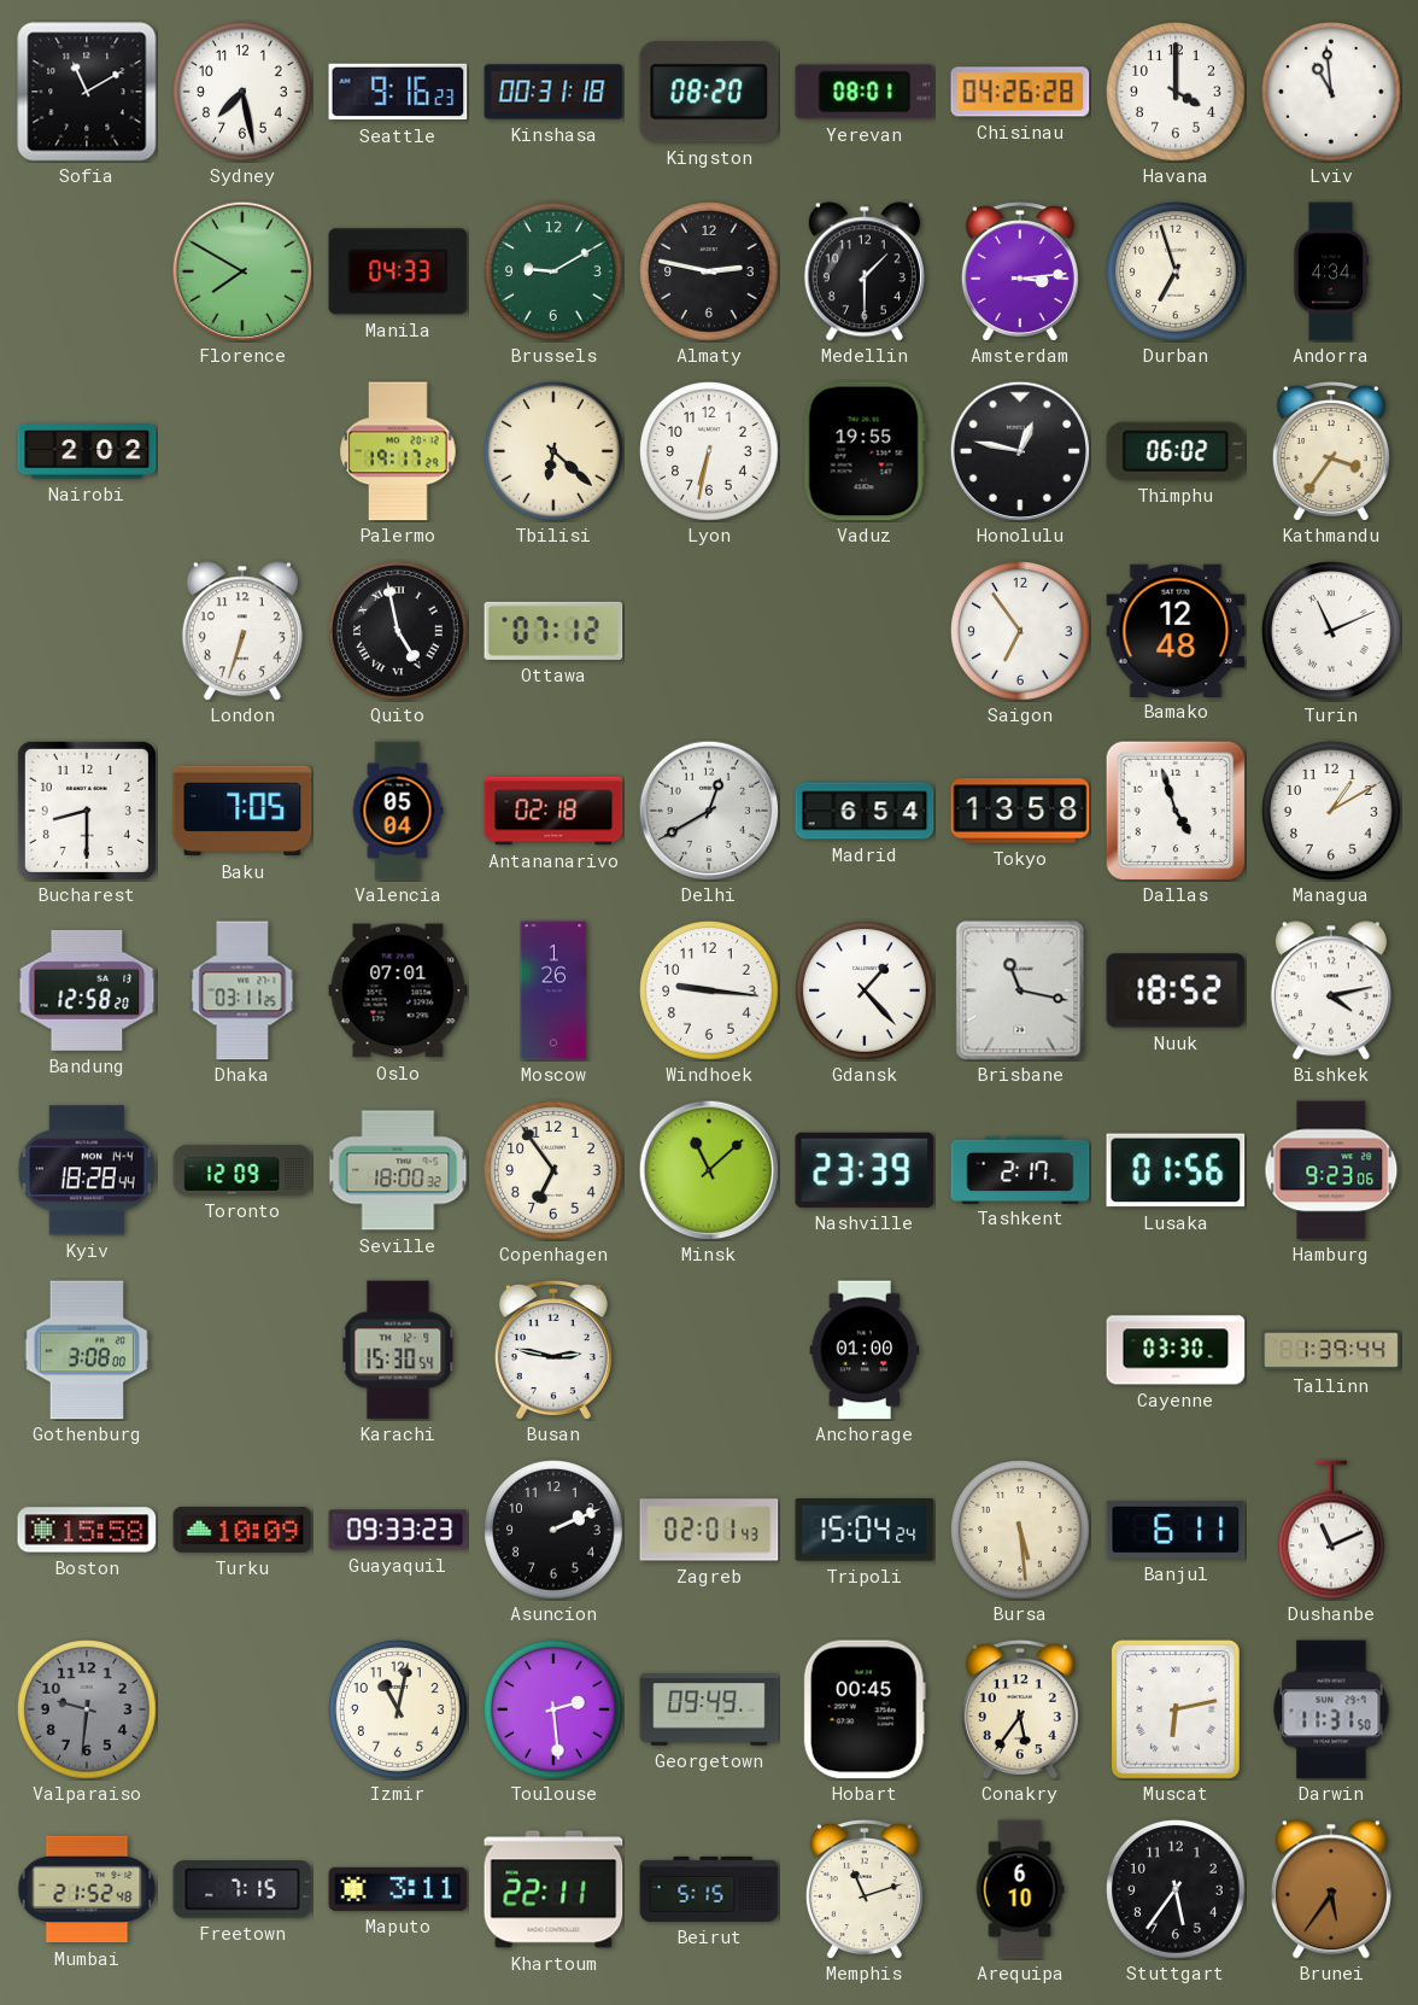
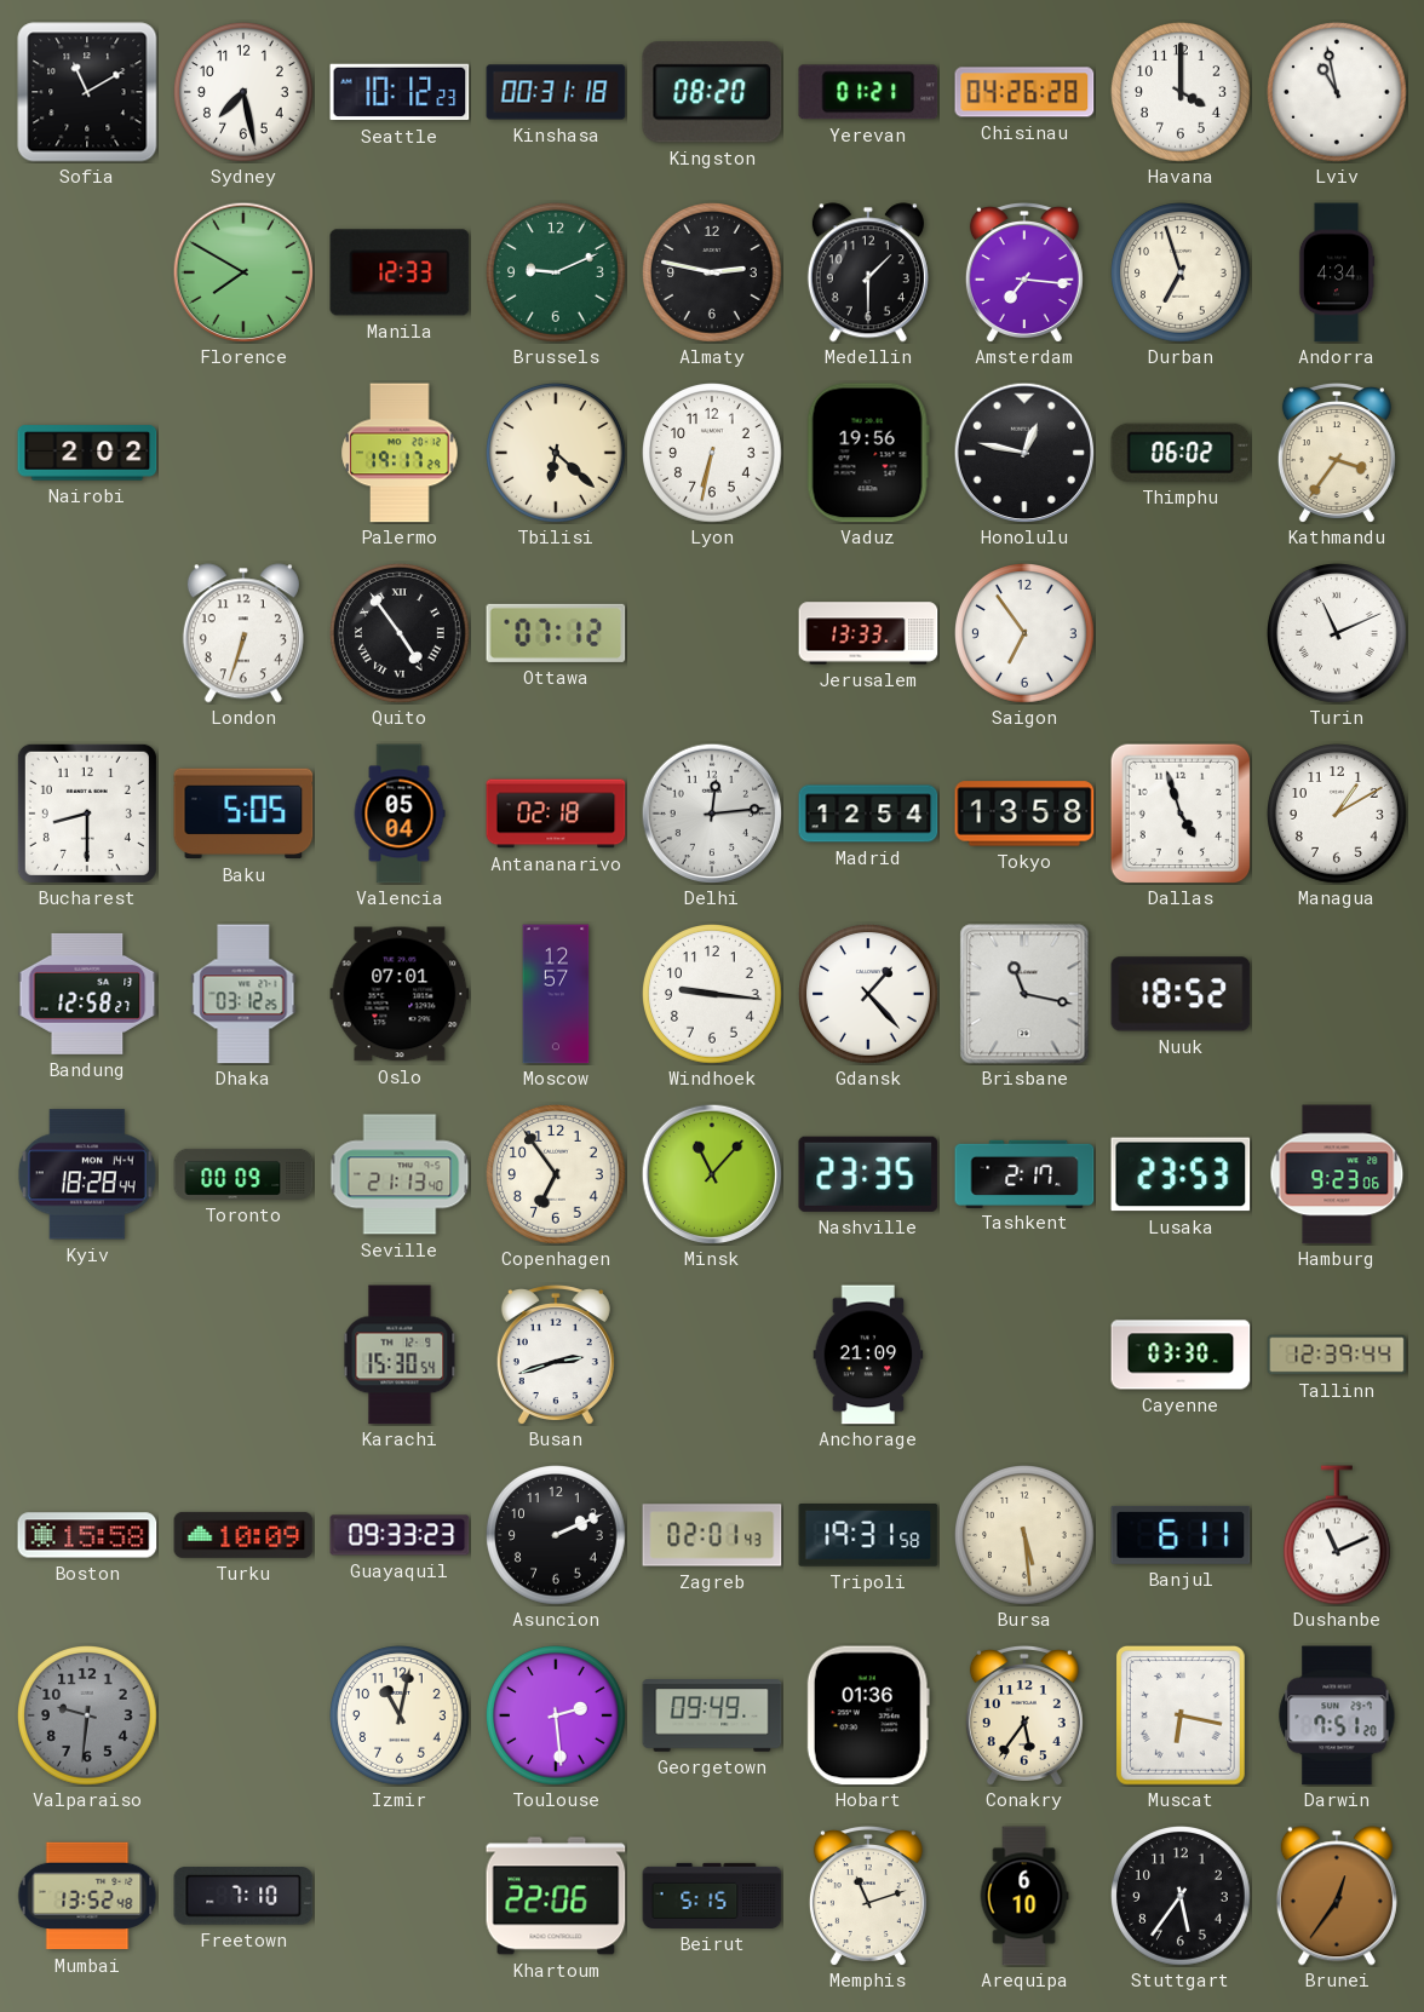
Seattle: 9:16 -> 10:12 (400, 92)
Yerevan: 08:01 -> 01:21 (868, 92)
Lviv: 10:59 -> 10:58 (1338, 93)
Manila: 04:33 -> 12:33 (400, 272)
Brussels: 9:10 -> 9:11 (557, 274)
Amsterdam: 3:14 -> 7:16 (1024, 272)
Vaduz: 19:55 -> 19:56 (868, 453)
Quito: 4:58 -> 4:54 (401, 634)
Jerusalem: none -> 13:33 (868, 633)
Bamako: 12:48 -> none (1176, 630)
Baku: 7:05 -> 5:05 (243, 814)
Delhi: 12:40 -> 12:14 (712, 814)
Madrid: 6:54 -> 12:54 (868, 814)
Bandung: 12:58:20 -> 12:58:27 (87, 994)
Dhaka: 03:11 -> 03:12 (243, 994)
Moscow: 1:26 -> 12:57 (556, 994)
Bishkek: 4:13 -> none (1331, 990)
Toronto: 12:09 -> 00:09 (243, 1174)
Seville: 18:00 -> 21:13 (400, 1174)
Minsk: 11:08 -> 11:07 (712, 1174)
Nashville: 23:39 -> 23:35 (868, 1174)
Lusaka: 01:56 -> 23:53 (1181, 1174)
Gothenburg: 3:08 -> none (87, 1350)
Busan: 2:47 -> 2:42 (556, 1355)
Anchorage: 01:00 -> 21:09 (868, 1355)
Tallinn: 1:39 -> 12:39 (1337, 1355)
Tripoli: 15:04 -> 19:31 (868, 1536)
Hobart: 00:45 -> 01:36 (868, 1715)
Muscat: 6:13 -> 6:17 (1181, 1715)
Darwin: 11:31 -> 7:51 (1337, 1715)
Mumbai: 21:52 -> 13:52 (87, 1896)
Freetown: 7:15 -> 7:10 (243, 1896)
Maputo: 3:11 -> none (398, 1889)
Khartoum: 22:11 -> 22:06 (556, 1896)
Brunei: 5:36 -> 12:36 (1337, 1896)
